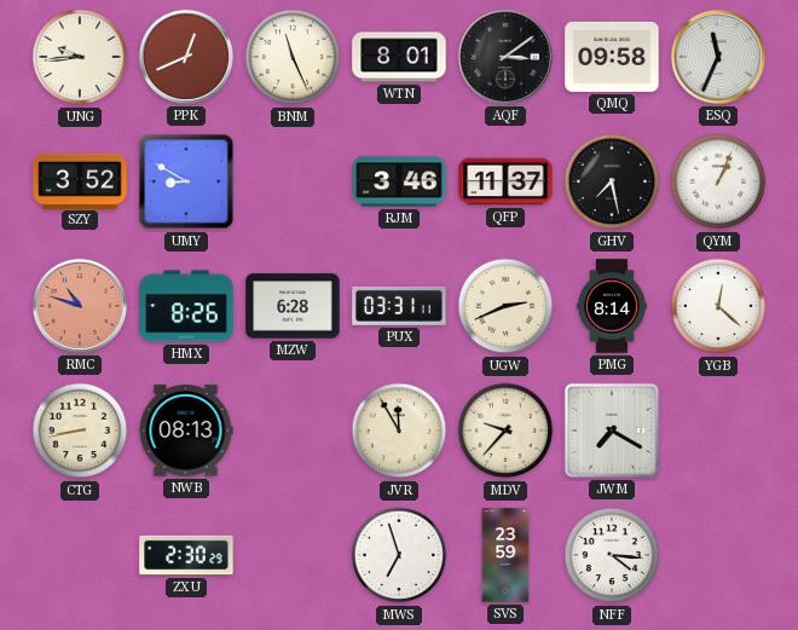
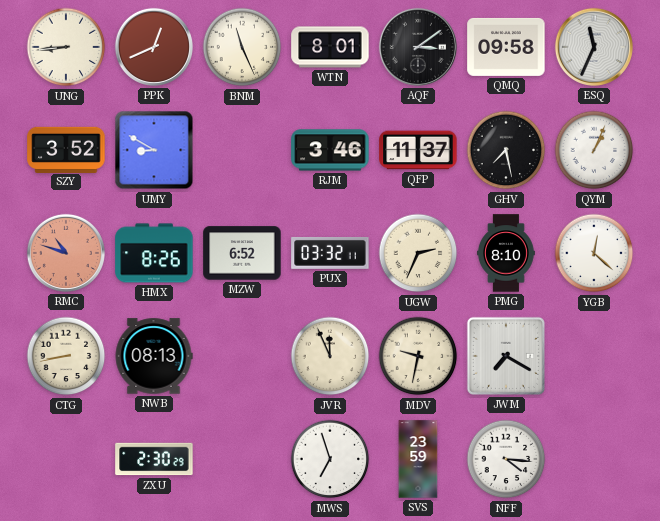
UNG: 9:44 -> 8:44 (66, 47)
MZW: 6:28 -> 6:52 (242, 253)
PUX: 03:31 -> 03:32 (330, 253)
UGW: 2:41 -> 2:34 (418, 253)
PMG: 8:14 -> 8:10 (506, 253)
JVR: 11:55 -> 11:56 (330, 356)
MDV: 9:37 -> 9:32 (418, 356)
